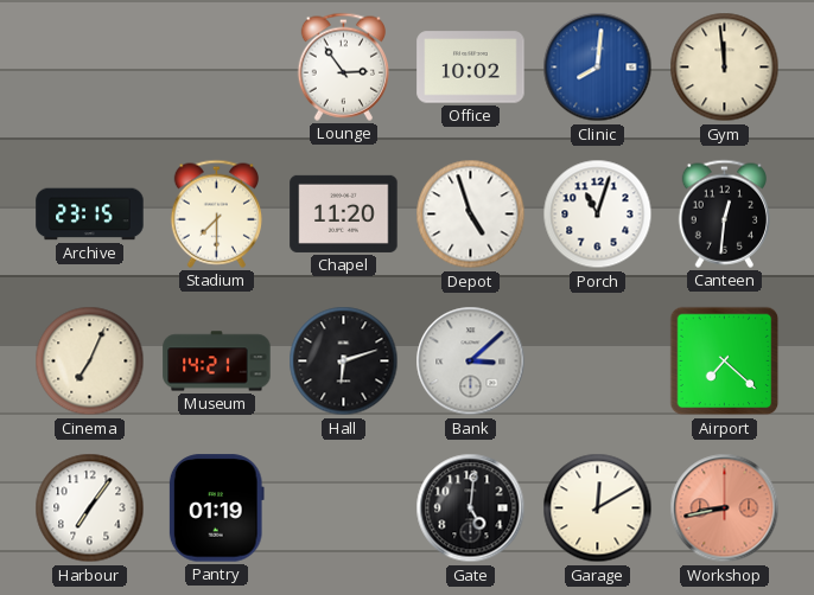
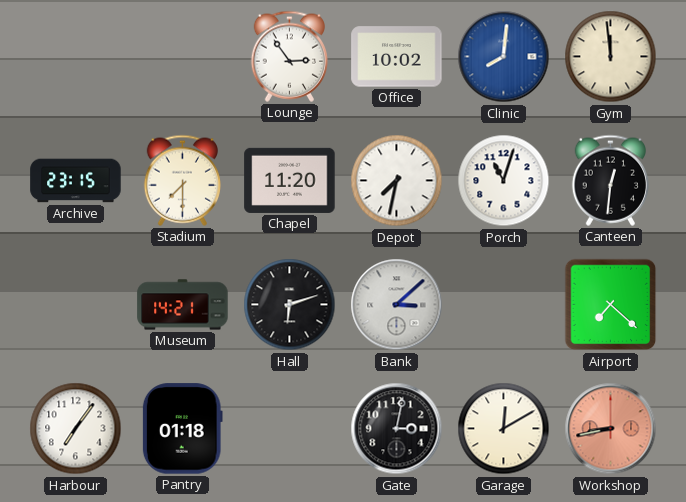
Depot: 4:57 -> 7:32 (397, 181)
Cinema: 7:04 -> none (90, 362)
Pantry: 01:19 -> 01:18 (182, 429)
Gate: 5:01 -> 3:02 (397, 429)
